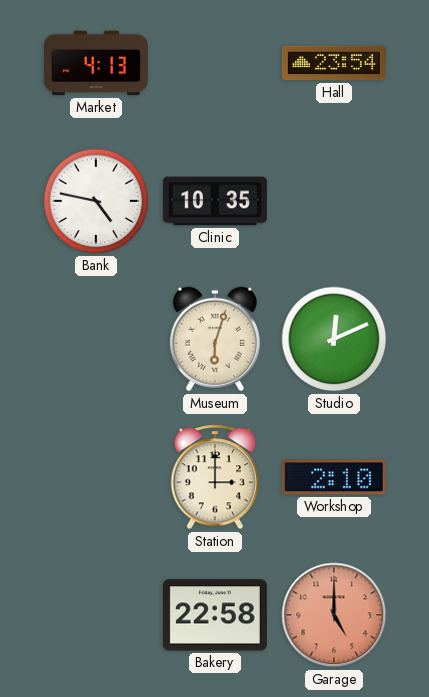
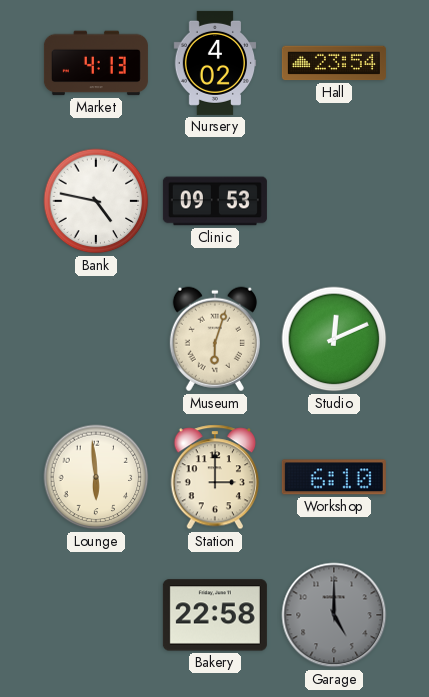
Nursery: none -> 4:02 (215, 63)
Clinic: 10:35 -> 09:53 (215, 201)
Lounge: none -> 5:59 (96, 477)
Workshop: 2:10 -> 6:10 (334, 477)
Garage dial: salmon -> grey (334, 615)
